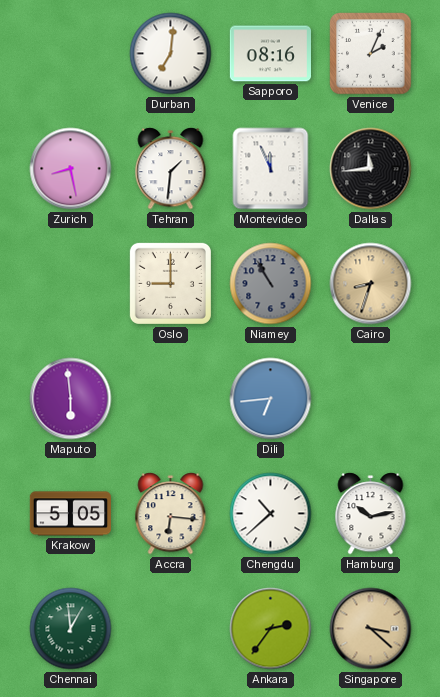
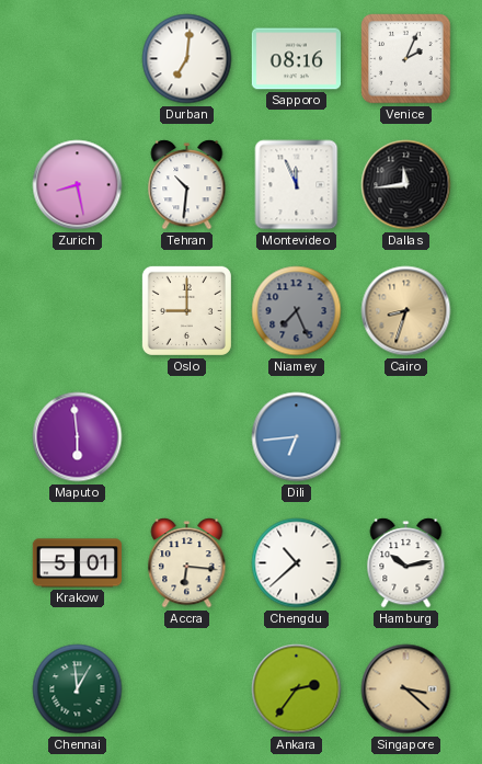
Tehran: 1:31 -> 10:31 (187, 185)
Niamey: 10:55 -> 7:26 (297, 311)
Krakow: 5:05 -> 5:01 (78, 563)
